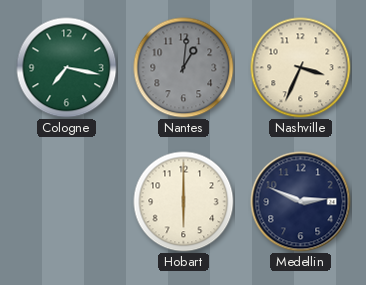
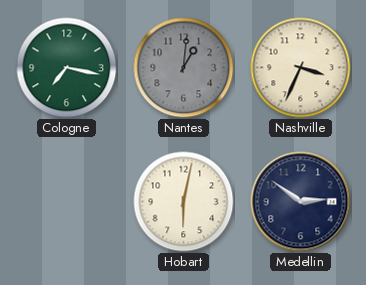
Hobart: 6:00 -> 6:02 (184, 202)
Medellin: 2:49 -> 2:51 (301, 202)
